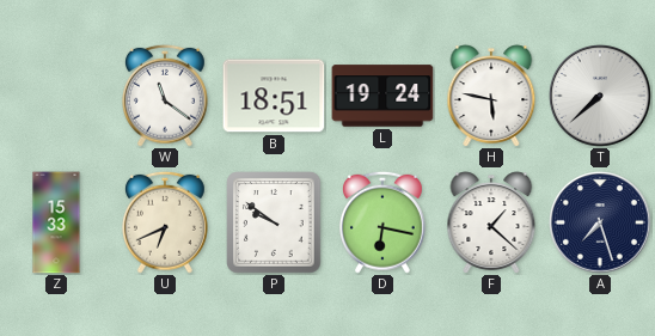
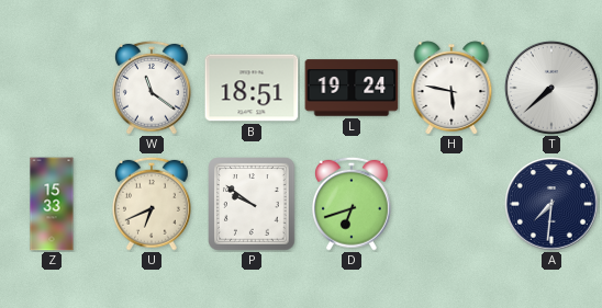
D: 6:17 -> 6:42 (352, 204)
F: 1:22 -> none (491, 222)
A: 7:27 -> 7:31 (551, 204)
